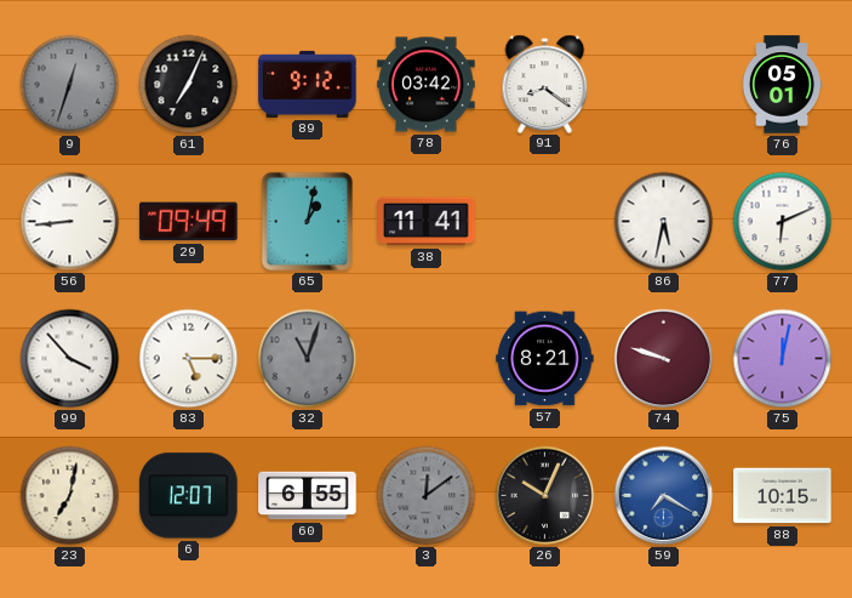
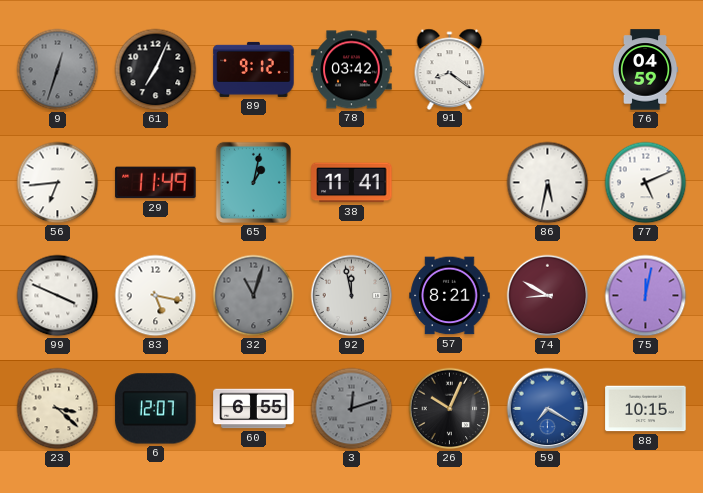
76: 05:01 -> 04:59 (645, 70)
56: 8:44 -> 6:44 (58, 183)
29: 09:49 -> 11:49 (156, 183)
77: 6:11 -> 5:11 (646, 183)
99: 3:53 -> 3:49 (58, 296)
83: 5:15 -> 5:17 (156, 296)
92: none -> 11:58 (352, 296)
74: 9:48 -> 8:50 (548, 296)
23: 7:02 -> 3:22 (58, 409)
3: 12:09 -> 12:12 (352, 409)
